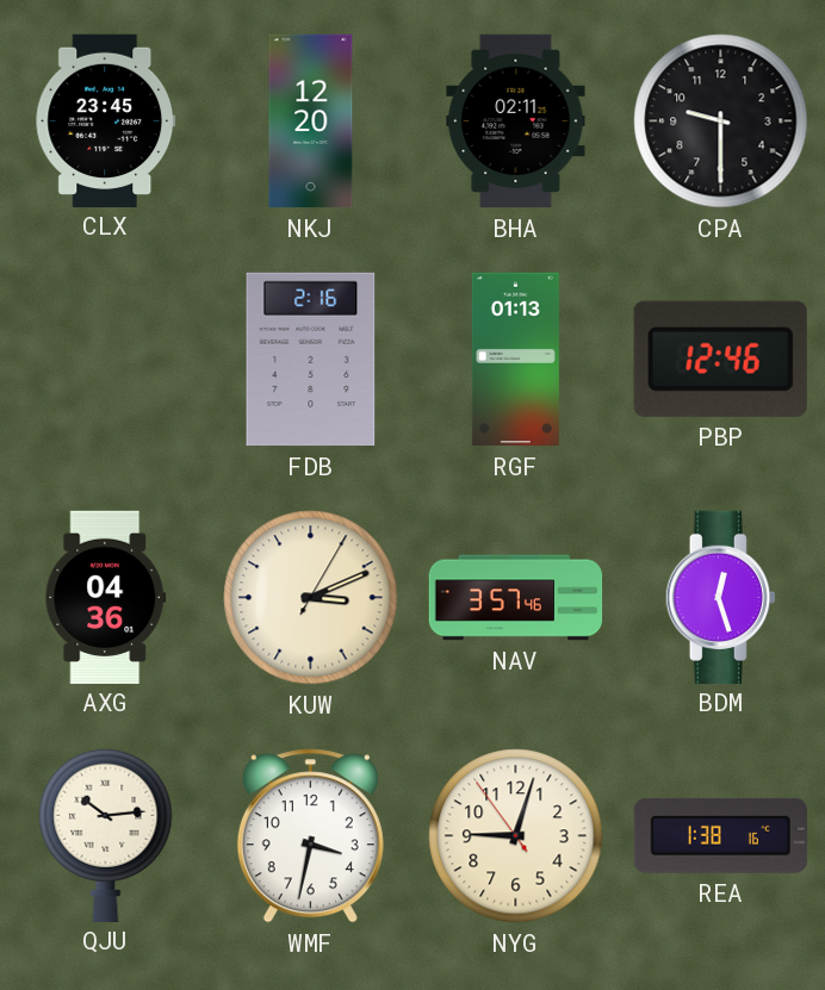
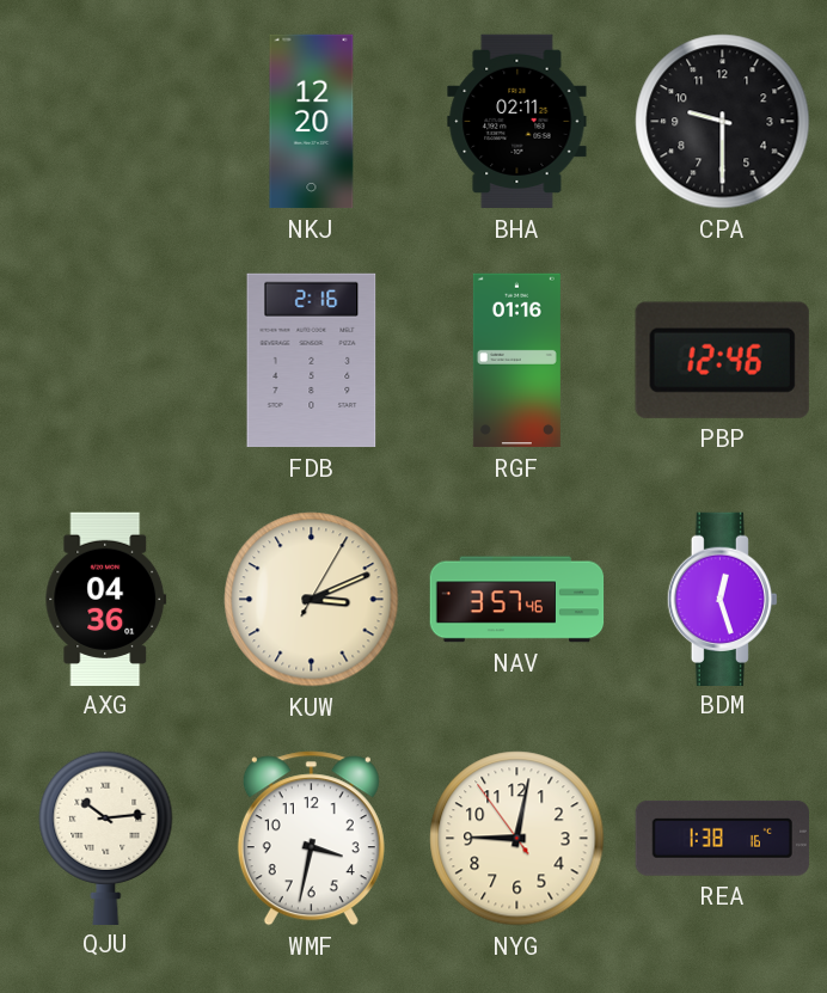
CLX: 23:45 -> none (106, 120)
RGF: 01:13 -> 01:16 (516, 361)
NYG: 9:02 -> 9:01 (517, 839)
